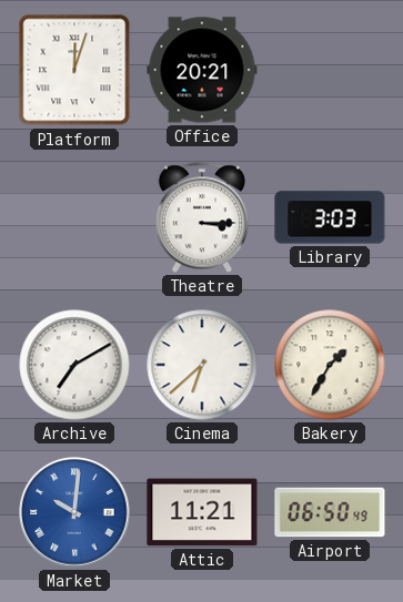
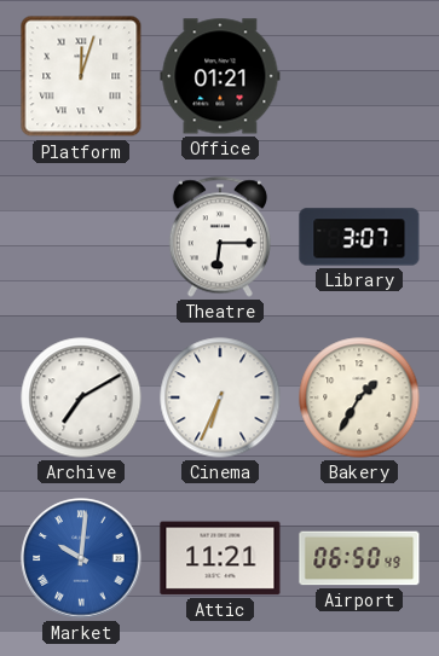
Office: 20:21 -> 01:21 (220, 76)
Theatre: 3:15 -> 6:15 (220, 237)
Library: 3:03 -> 3:07 (359, 237)
Cinema: 6:38 -> 6:34 (220, 397)
